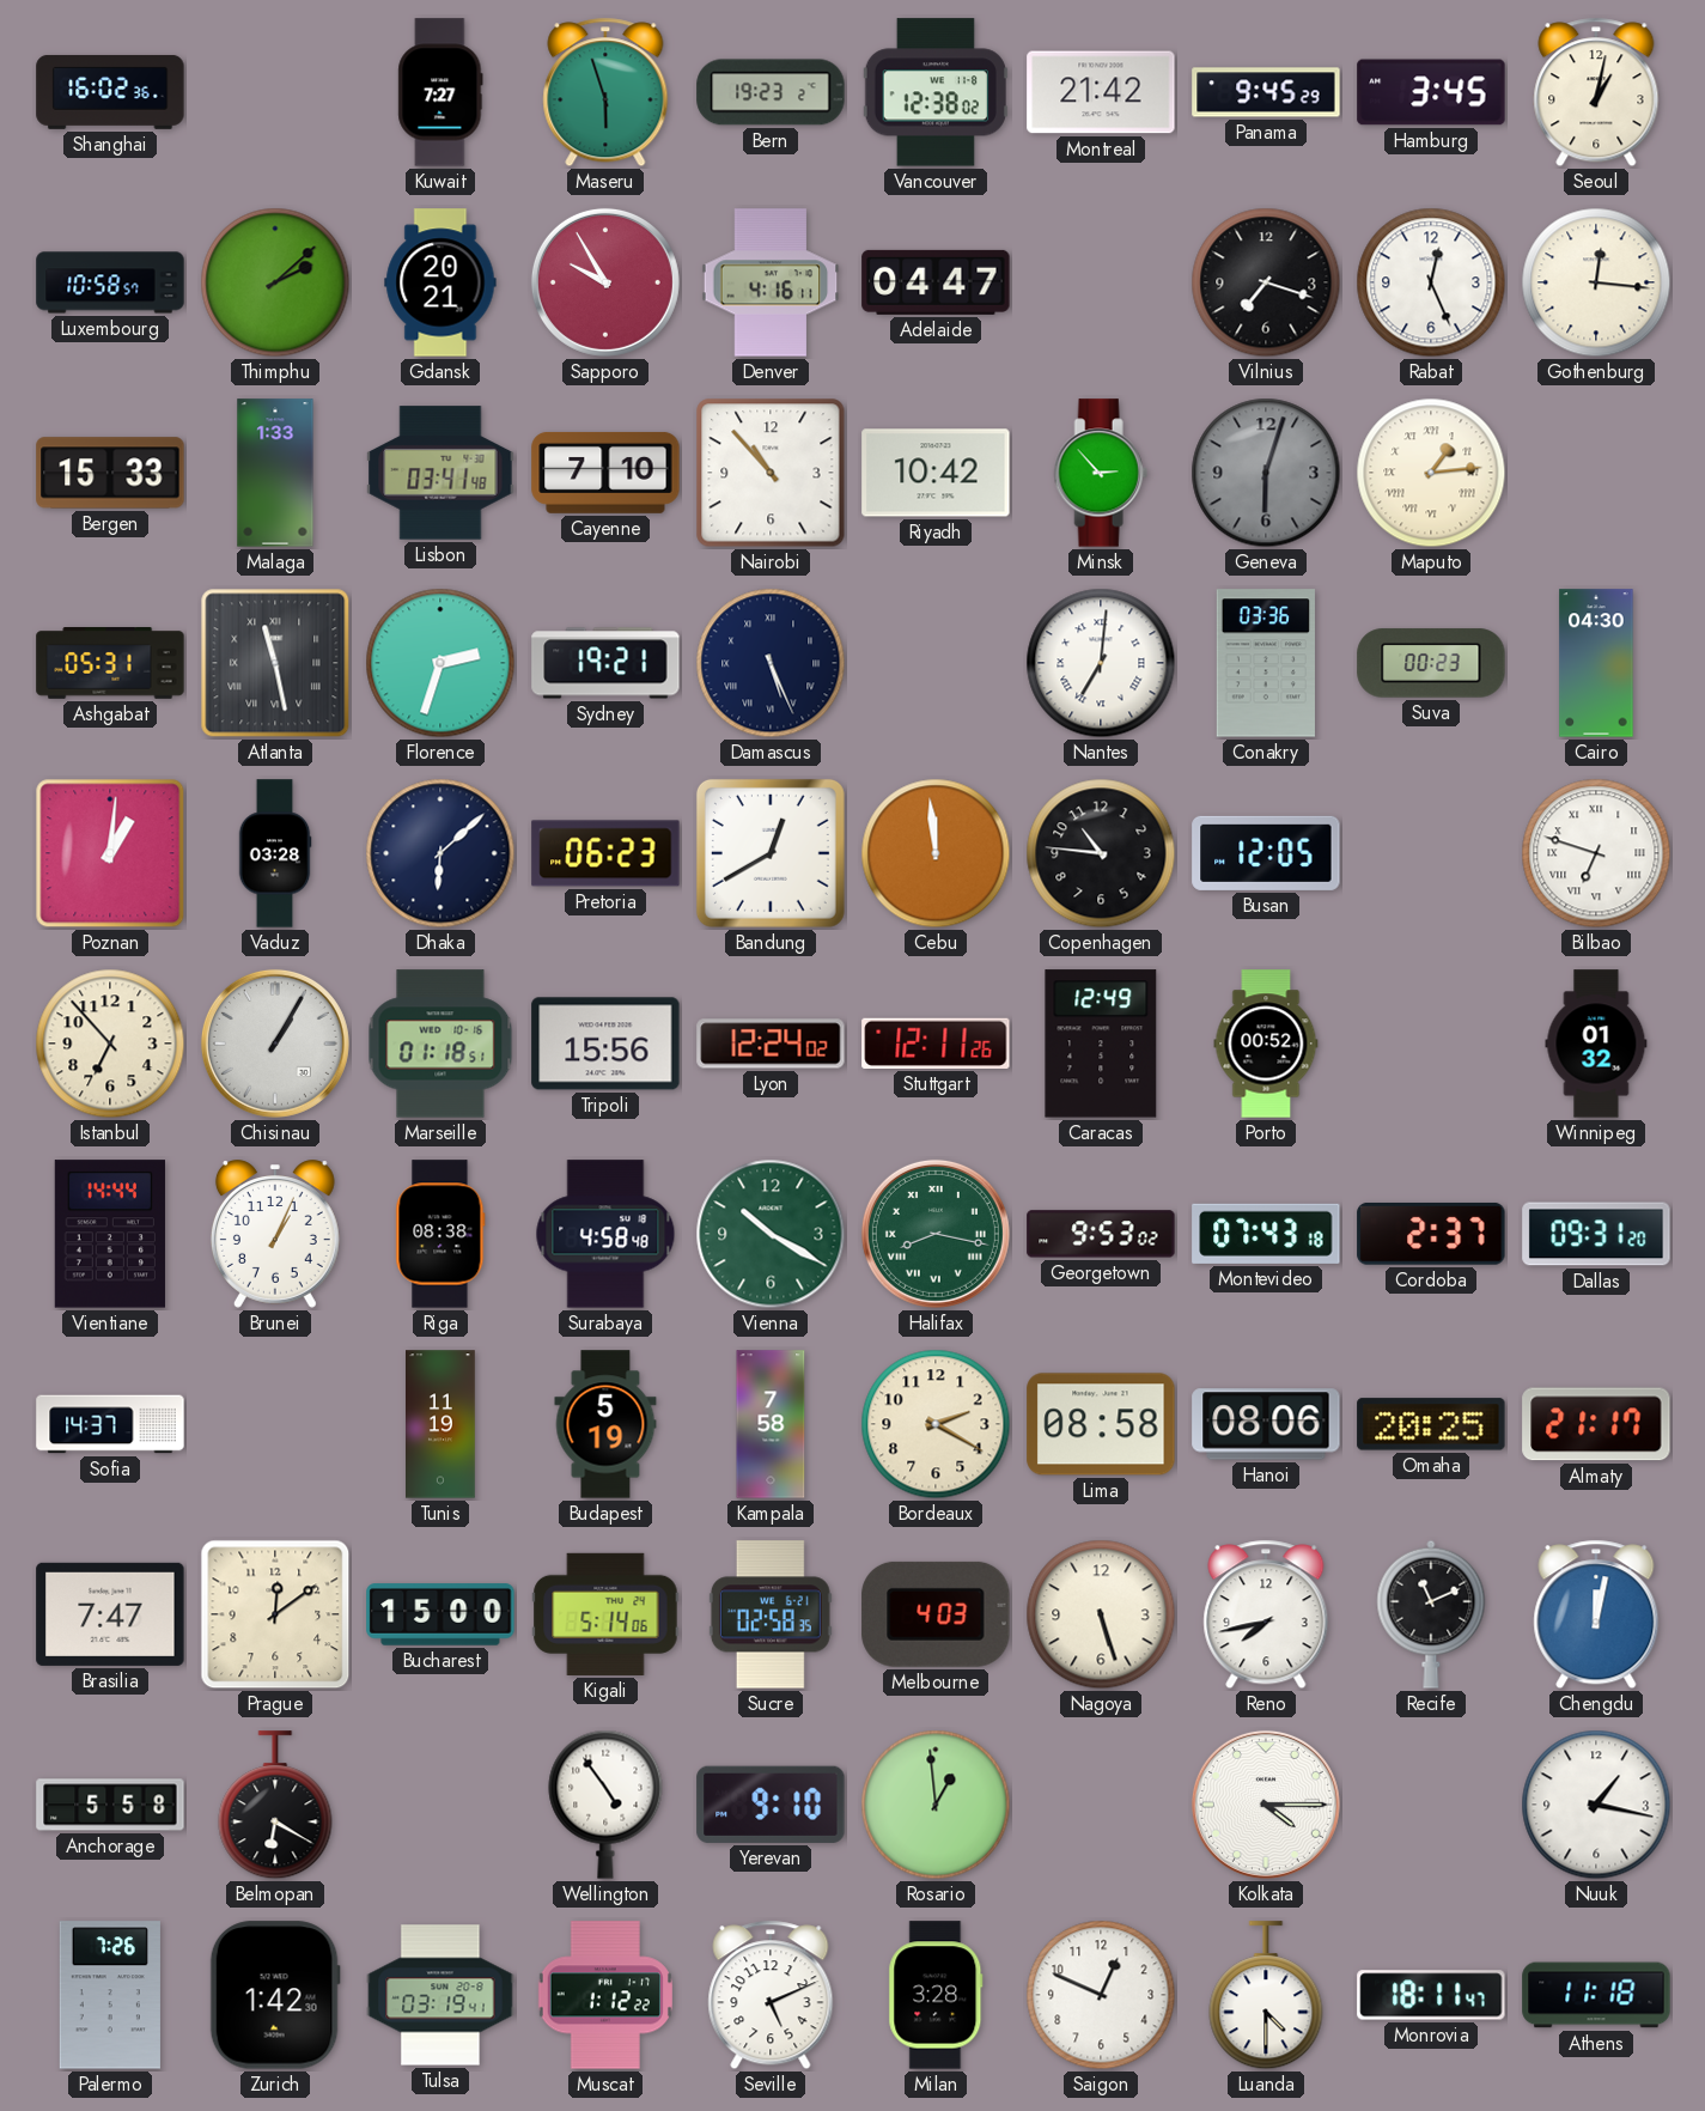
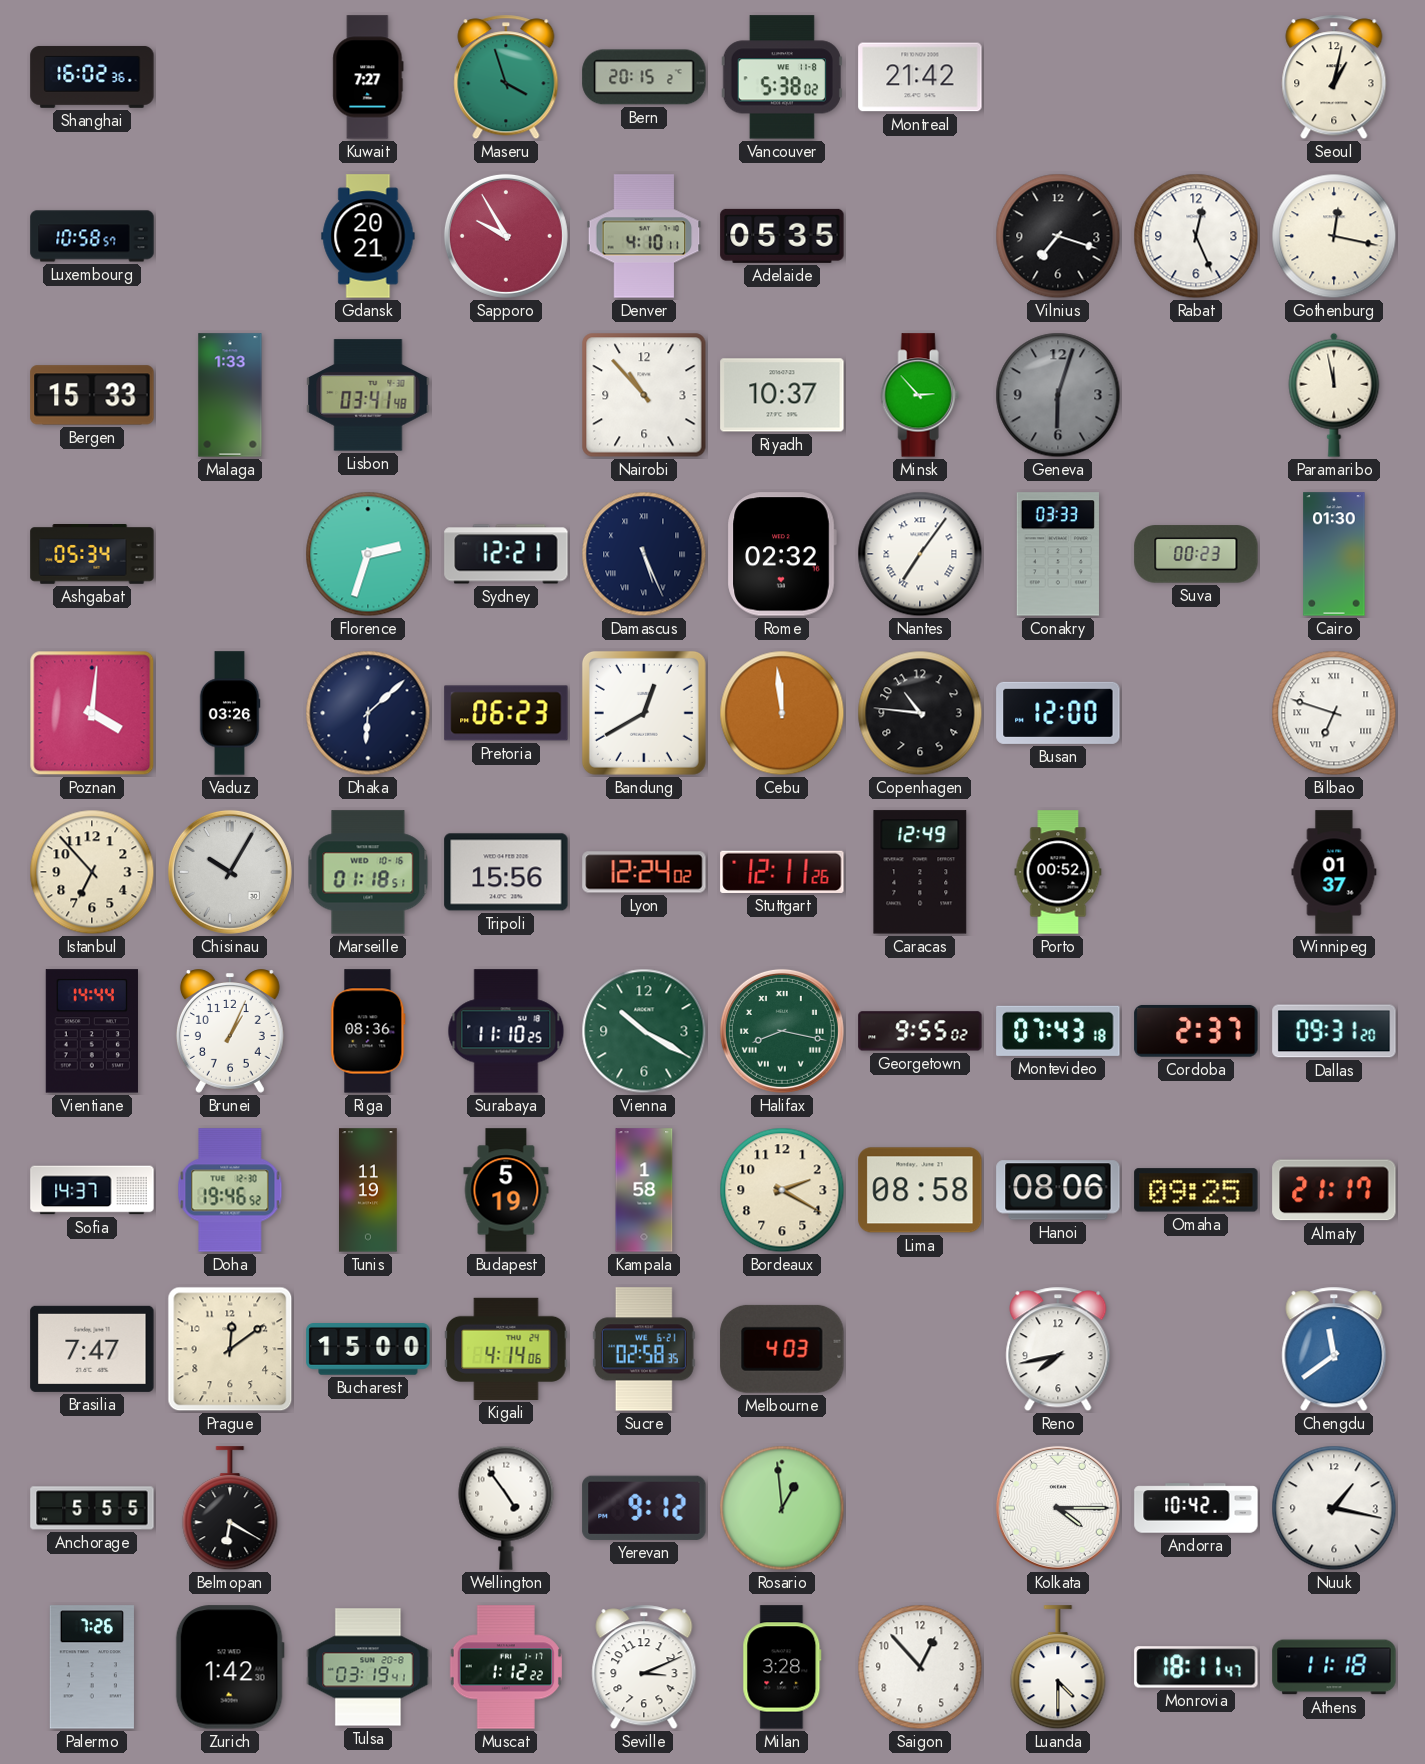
Maseru: 5:57 -> 3:57 (506, 77)
Bern: 19:23 -> 20:15 (644, 77)
Vancouver: 12:38 -> 5:38 (782, 77)
Panama: 9:45 -> none (1266, 92)
Hamburg: 3:45 -> none (1431, 92)
Thimphu: 2:08 -> none (275, 282)
Denver: 4:16 -> 4:10 (644, 236)
Adelaide: 04:47 -> 05:35 (782, 236)
Gothenburg: 12:16 -> 12:17 (1334, 236)
Cayenne: 7:10 -> none (605, 473)
Riyadh: 10:42 -> 10:37 (782, 395)
Maputo: 1:14 -> none (1431, 473)
Paramaribo: none -> 11:58 (1334, 395)
Ashgabat: 05:31 -> 05:34 (92, 555)
Atlanta: 11:28 -> none (275, 663)
Sydney: 19:21 -> 12:21 (506, 554)
Rome: none -> 02:32 (782, 554)
Nantes: 7:01 -> 7:06 (920, 554)
Conakry: 03:36 -> 03:33 (1058, 554)
Cairo: 04:30 -> 01:30 (1334, 554)
Poznan: 1:01 -> 4:01 (92, 713)
Vaduz: 03:28 -> 03:26 (230, 713)
Busan: 12:05 -> 12:00 (1058, 713)
Chisinau: 1:05 -> 10:05 (230, 872)
Winnipeg: 01:32 -> 01:37 (1334, 872)
Riga: 08:38 -> 08:36 (368, 1031)
Surabaya: 4:58 -> 11:10 (506, 1031)
Georgetown: 9:53 -> 9:55 (920, 1031)
Doha: none -> 19:46 (230, 1190)
Kampala: 7:58 -> 1:58 (644, 1190)
Omaha: 20:25 -> 09:25 (1196, 1190)
Kigali: 5:14 -> 4:14 (506, 1349)
Nagoya: 5:27 -> none (1101, 1614)
Recife: 11:11 -> none (1431, 1614)
Chengdu: 12:02 -> 11:39 (1334, 1349)
Anchorage: 5:58 -> 5:55 (92, 1508)
Yerevan: 9:10 -> 9:12 (644, 1508)
Andorra: none -> 10:42 (1196, 1508)
Seville: 5:11 -> 3:11 (644, 1667)
Saigon: 12:49 -> 12:53 (920, 1667)
